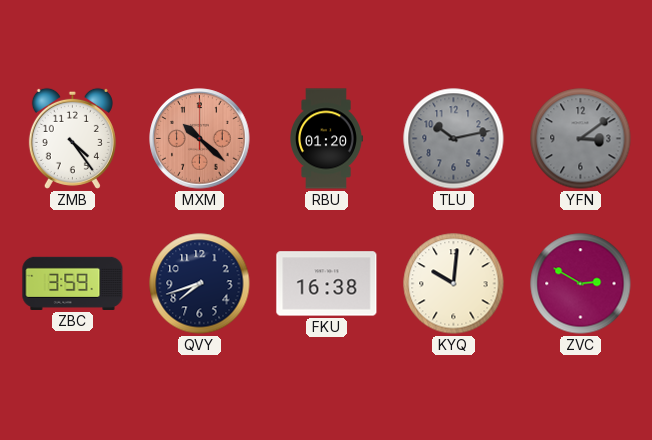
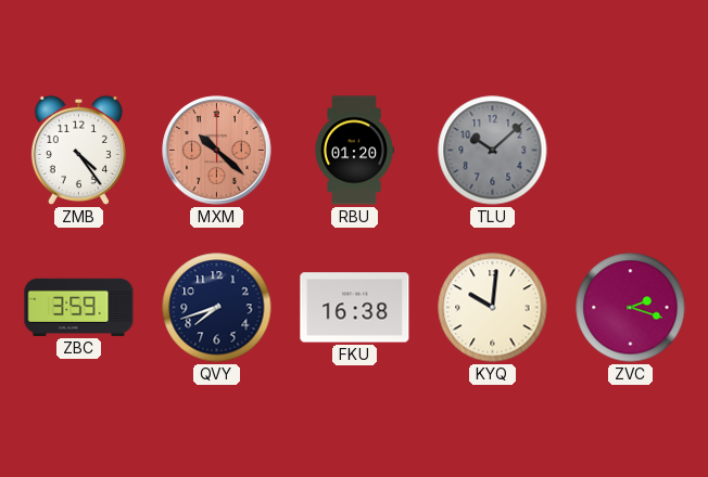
TLU: 10:13 -> 10:08 (493, 151)
YFN: 3:09 -> none (581, 139)
ZVC: 2:50 -> 2:18 (631, 308)
